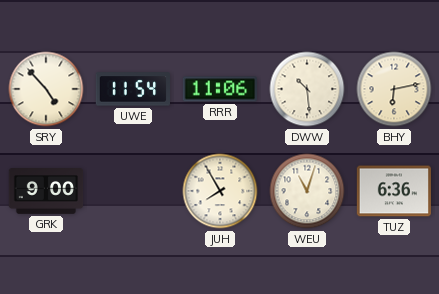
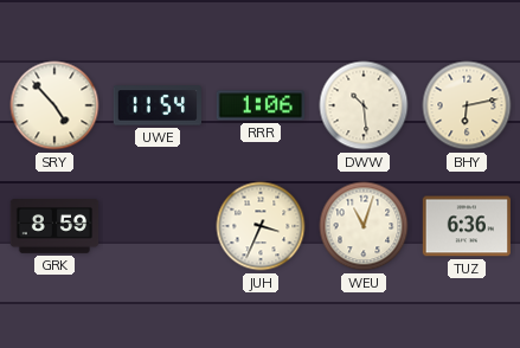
RRR: 11:06 -> 1:06 (259, 105)
GRK: 9:00 -> 8:59 (54, 227)
JUH: 7:55 -> 3:34 (261, 226)
